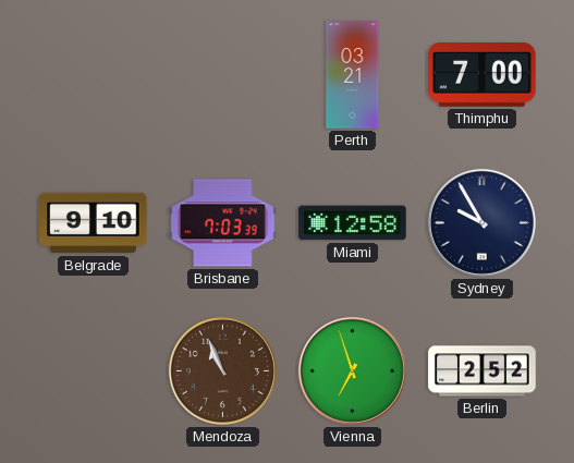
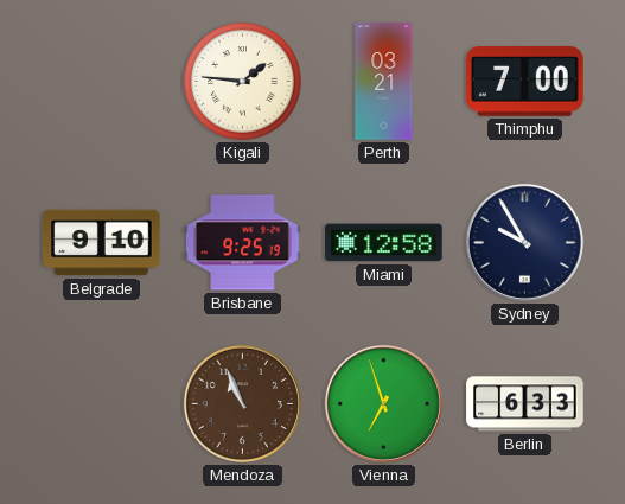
Kigali: none -> 1:46 (243, 82)
Brisbane: 7:03 -> 9:25 (243, 243)
Berlin: 2:52 -> 6:33 (525, 404)
